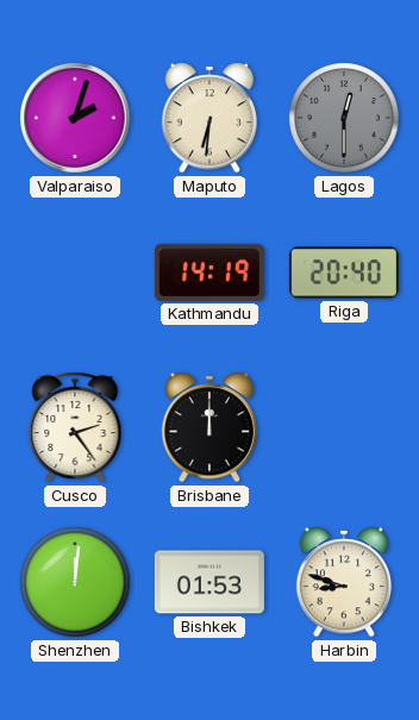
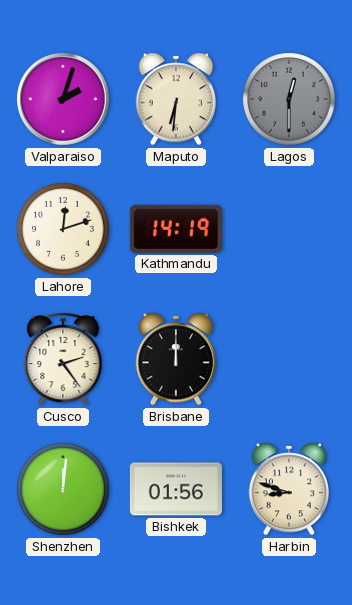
Lahore: none -> 12:12 (63, 229)
Riga: 20:40 -> none (344, 273)
Bishkek: 01:53 -> 01:56 (176, 489)
